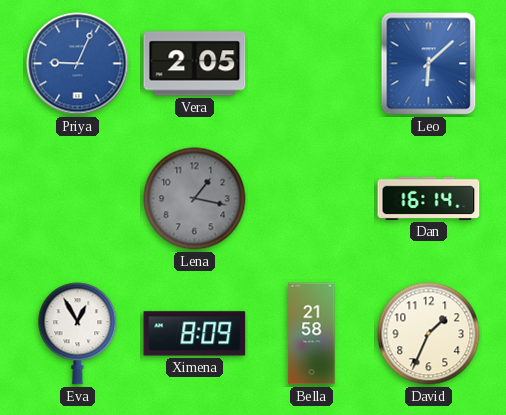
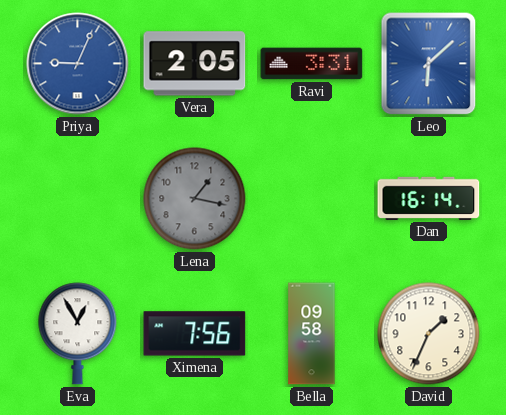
Ravi: none -> 3:31 (312, 64)
Ximena: 8:09 -> 7:56 (195, 334)
Bella: 21:58 -> 09:58 (312, 334)
